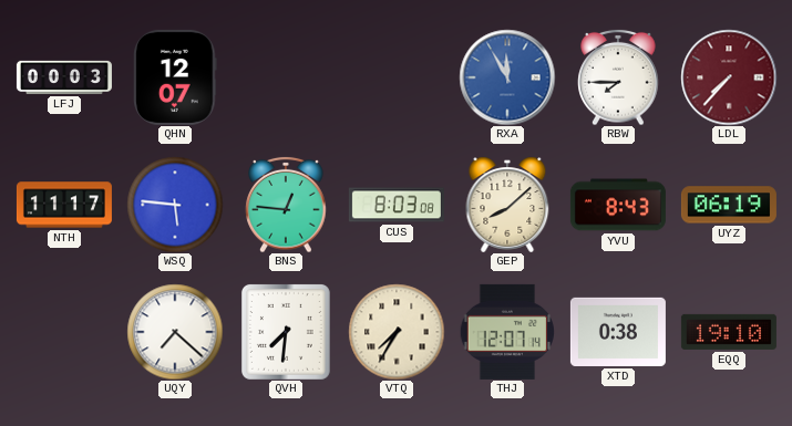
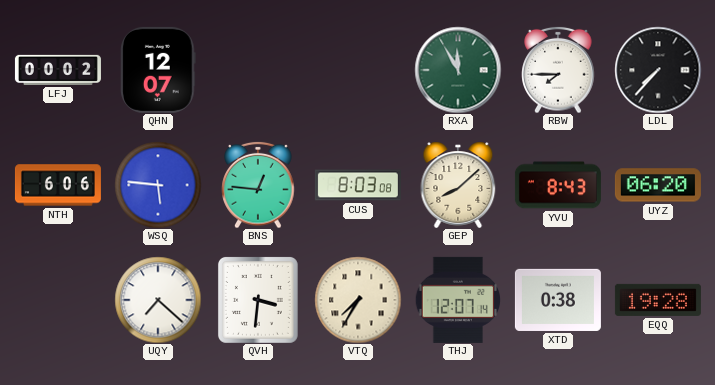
LFJ: 00:03 -> 00:02 (58, 70)
RXA dial: blue -> green (458, 70)
LDL dial: burgundy -> black (658, 70)
NTH: 11:17 -> 6:06 (58, 185)
UYZ: 06:19 -> 06:20 (658, 185)
QVH: 7:31 -> 3:31 (258, 300)
EQQ: 19:10 -> 19:28 (658, 300)
